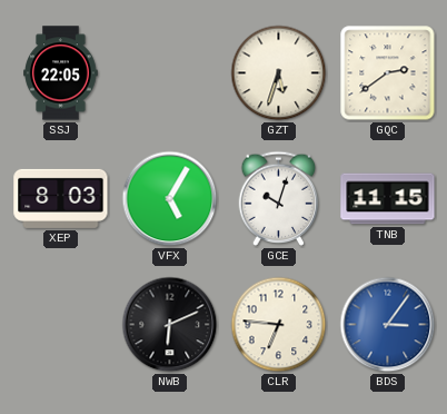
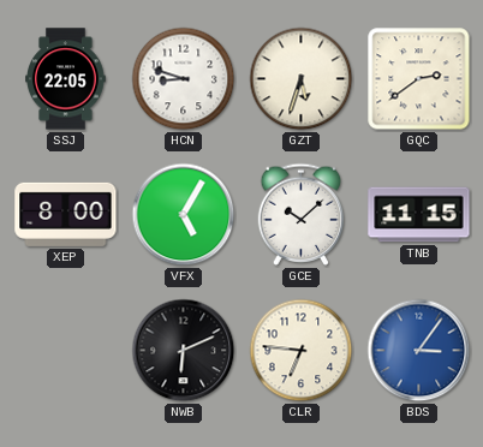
HCN: none -> 8:48 (184, 79)
XEP: 8:03 -> 8:00 (66, 214)
GCE: 10:03 -> 10:08 (302, 214)
